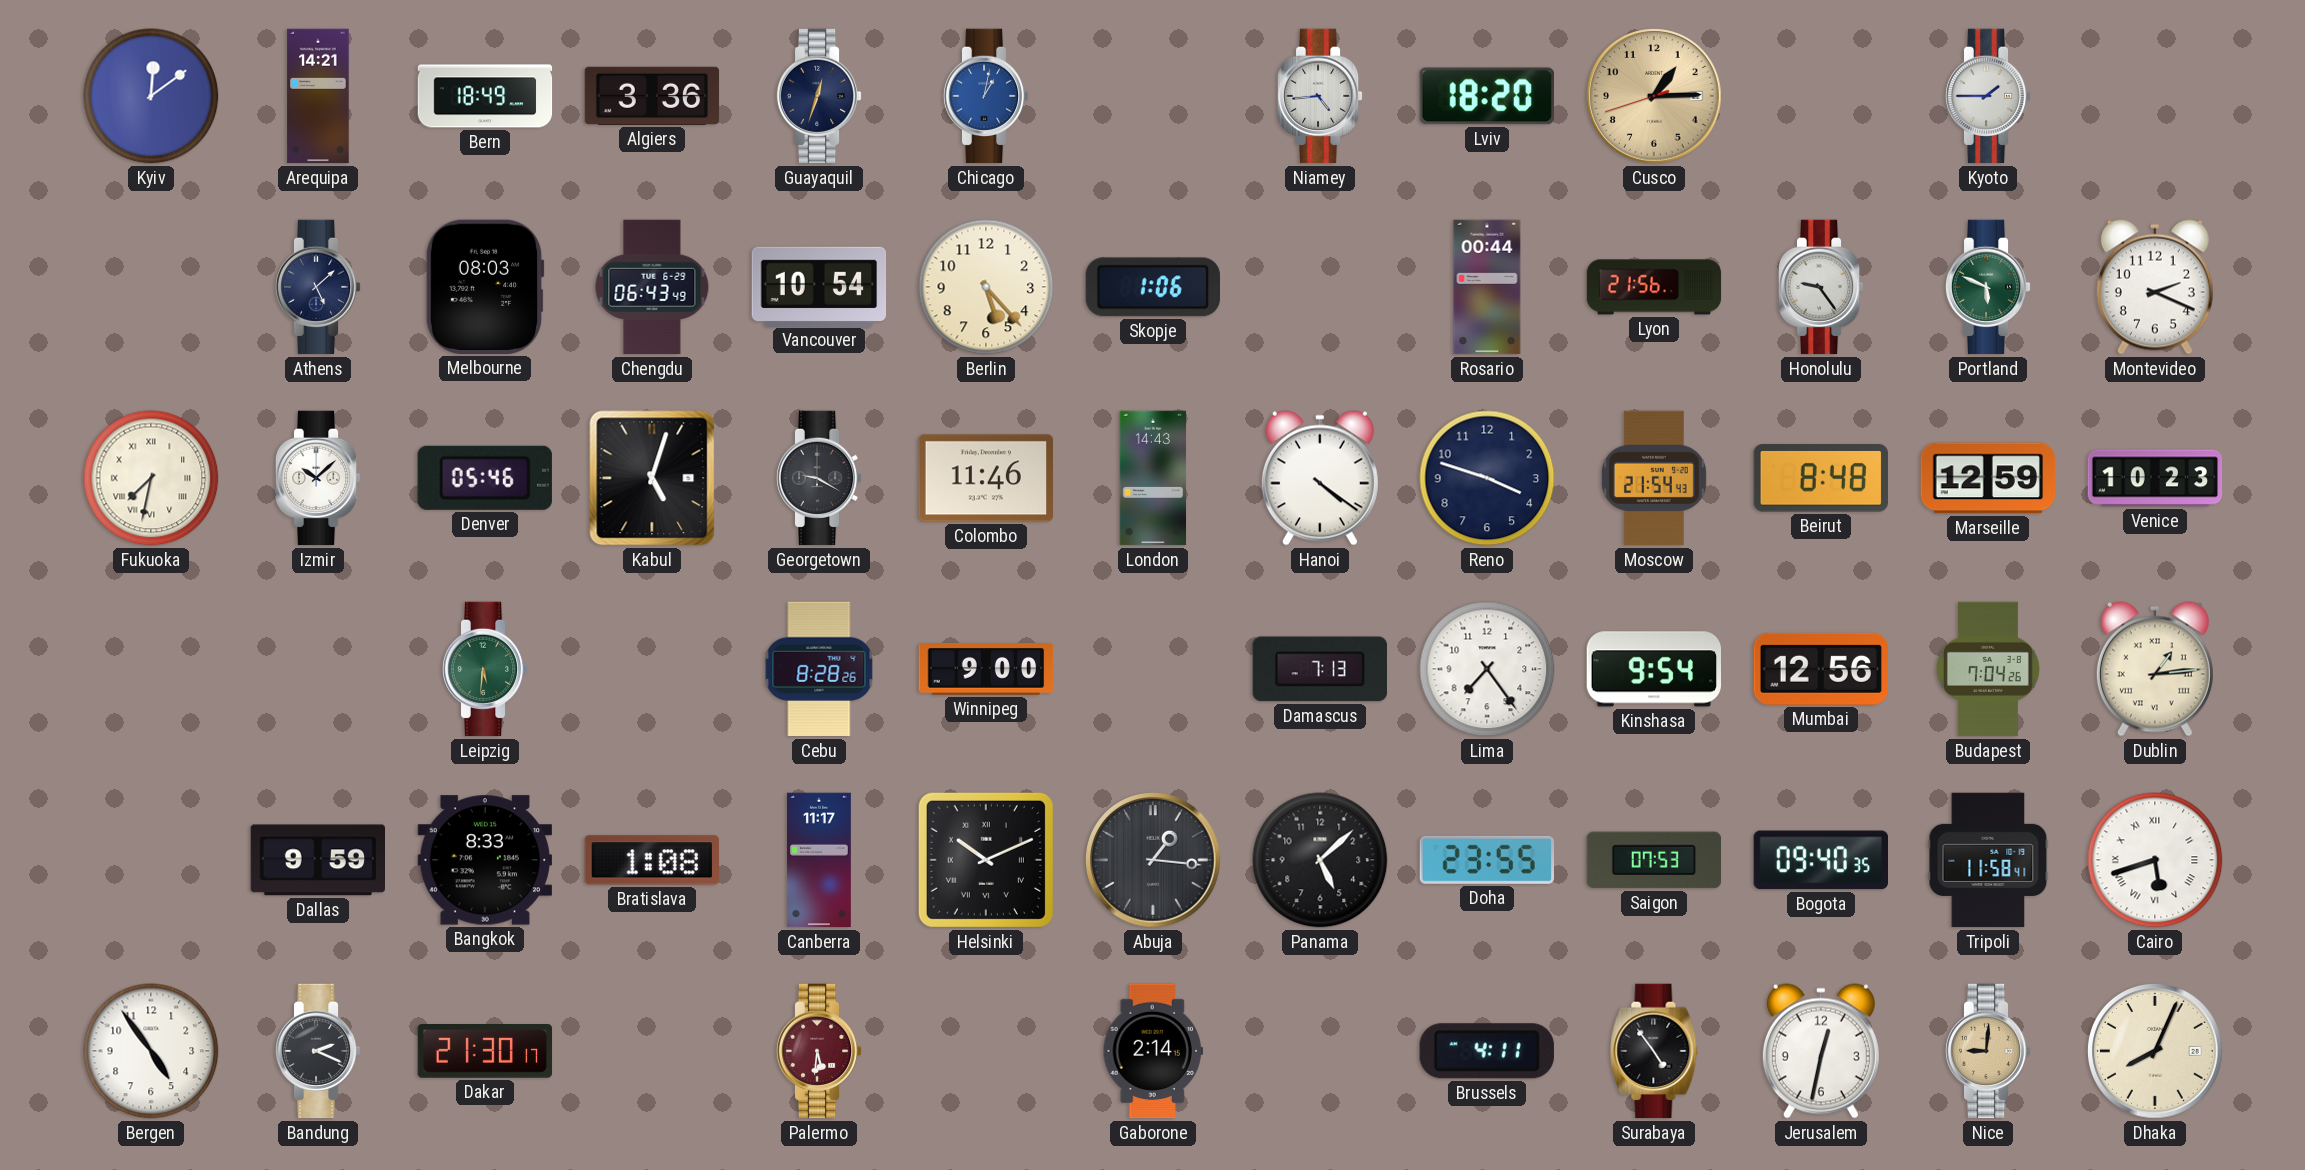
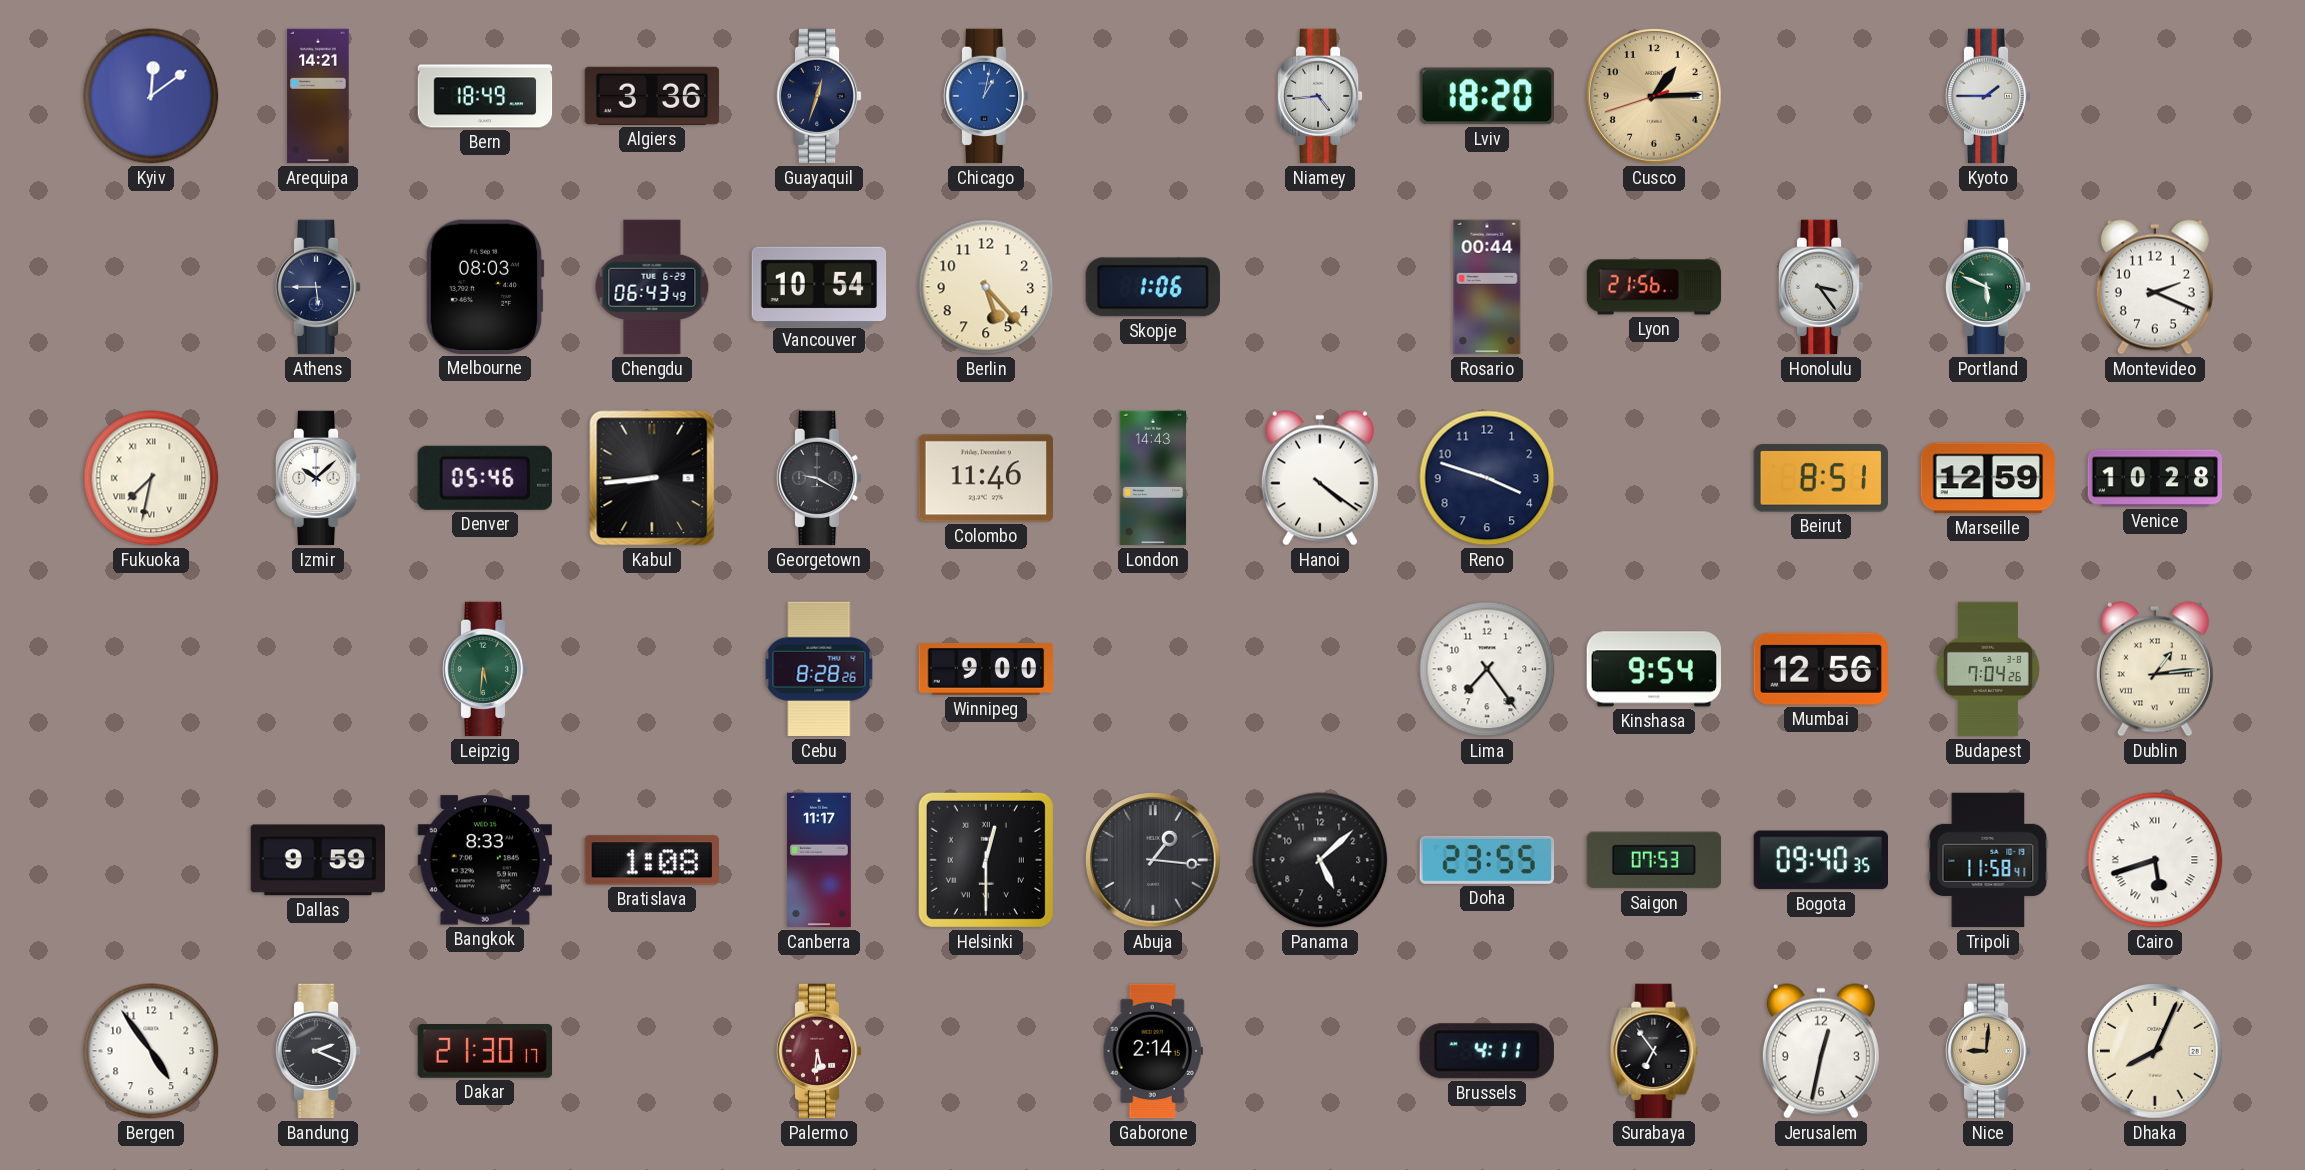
Athens: 5:08 -> 5:45 (318, 287)
Honolulu: 9:24 -> 3:24 (1821, 287)
Kabul: 5:03 -> 8:44 (652, 478)
Moscow: 21:54 -> none (1654, 478)
Beirut: 8:48 -> 8:51 (1821, 478)
Venice: 10:23 -> 10:28 (2155, 478)
Damascus: 7:13 -> none (1320, 669)
Helsinki: 10:11 -> 12:30 (986, 860)
Surabaya: 4:54 -> 6:54 (1654, 1051)
